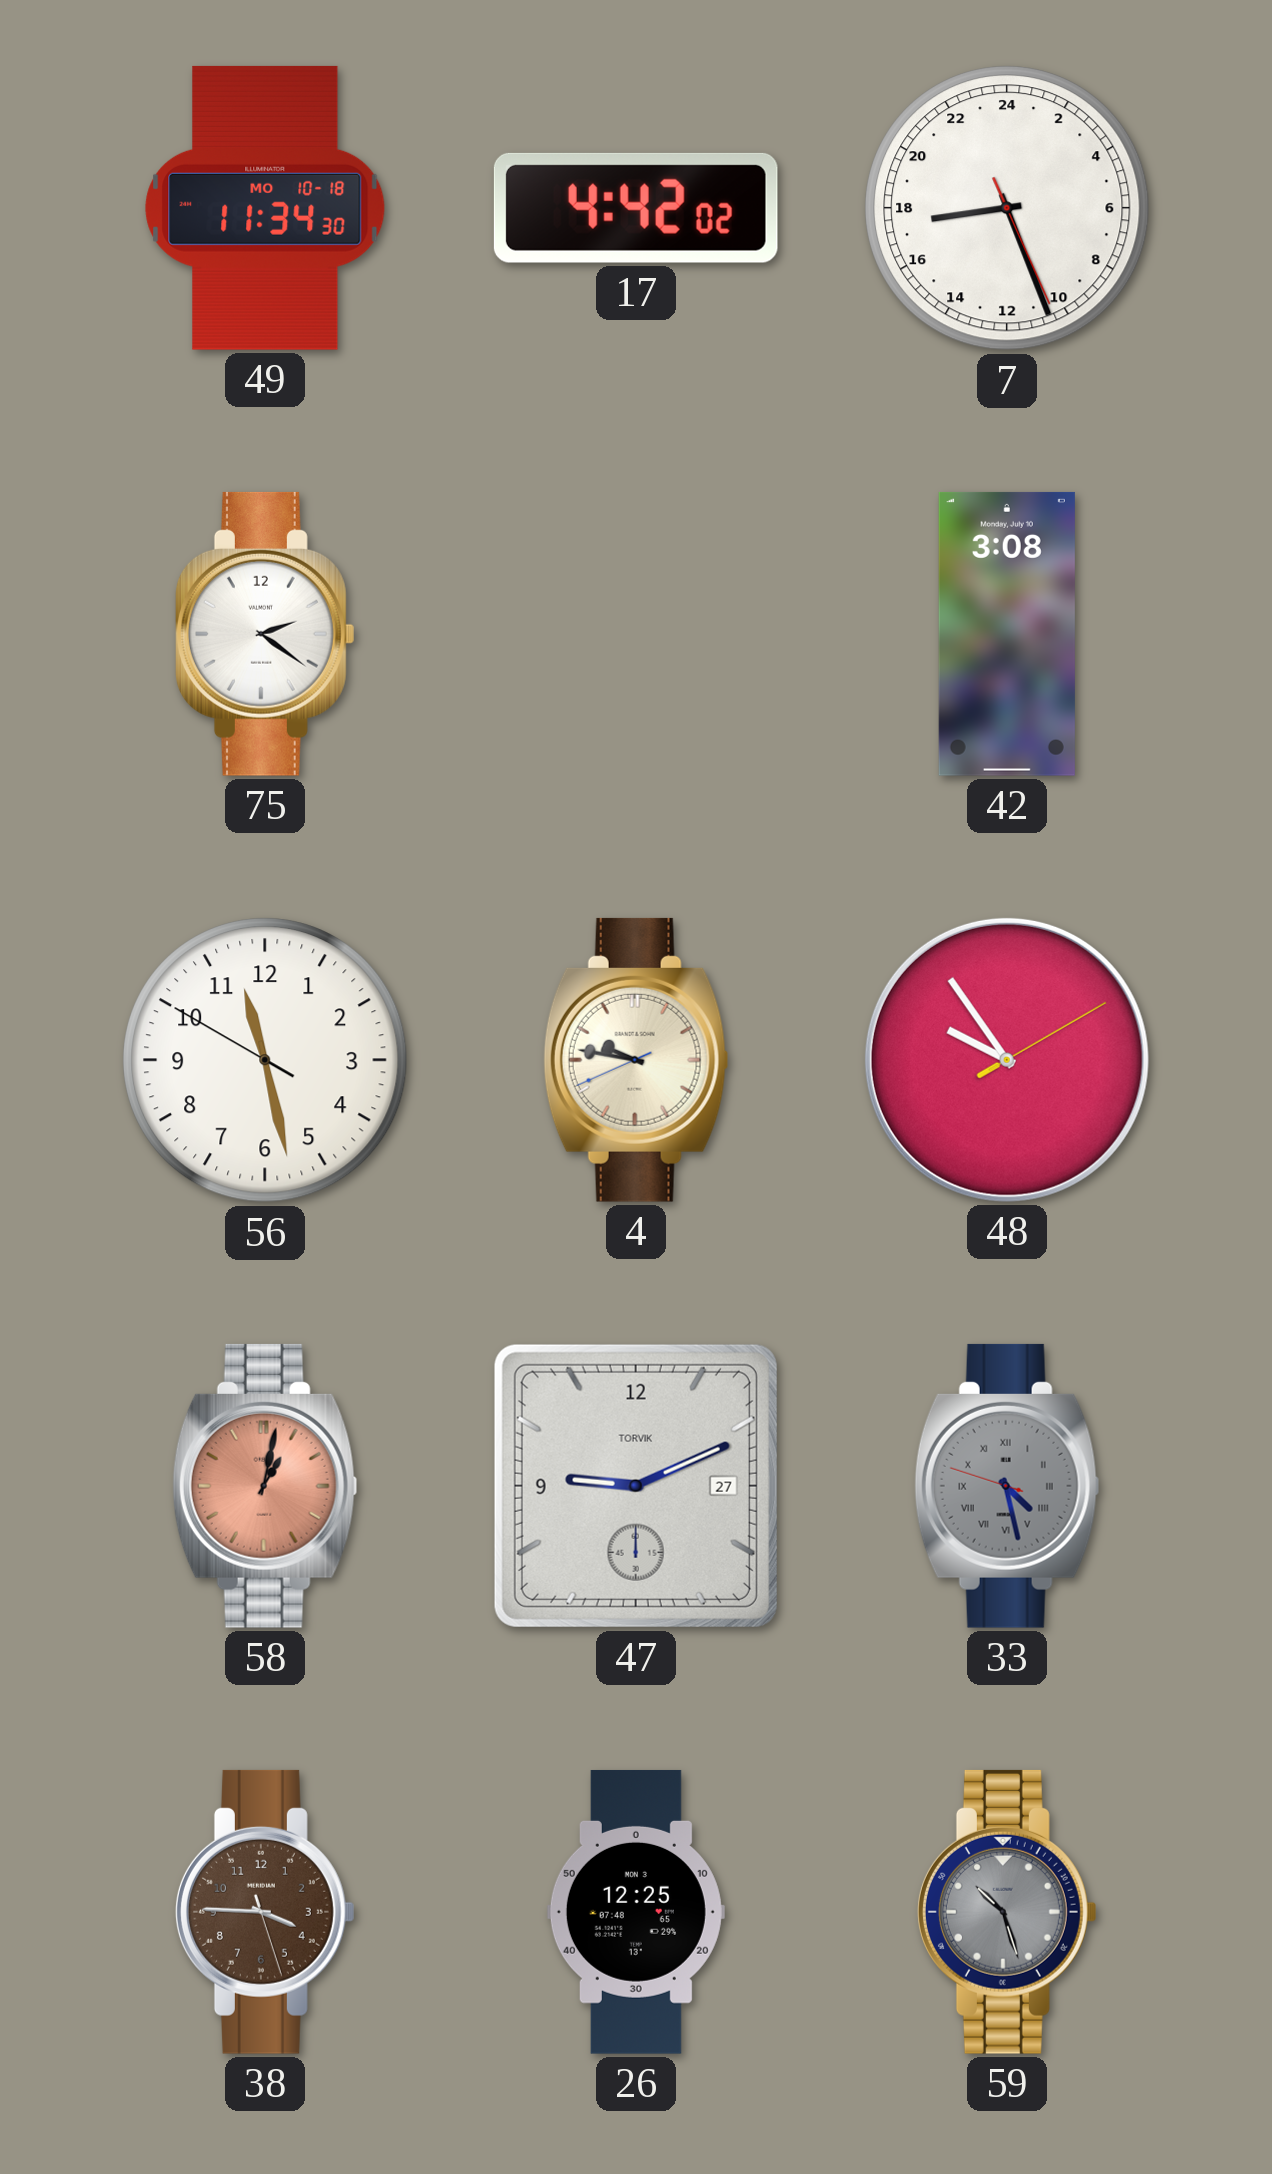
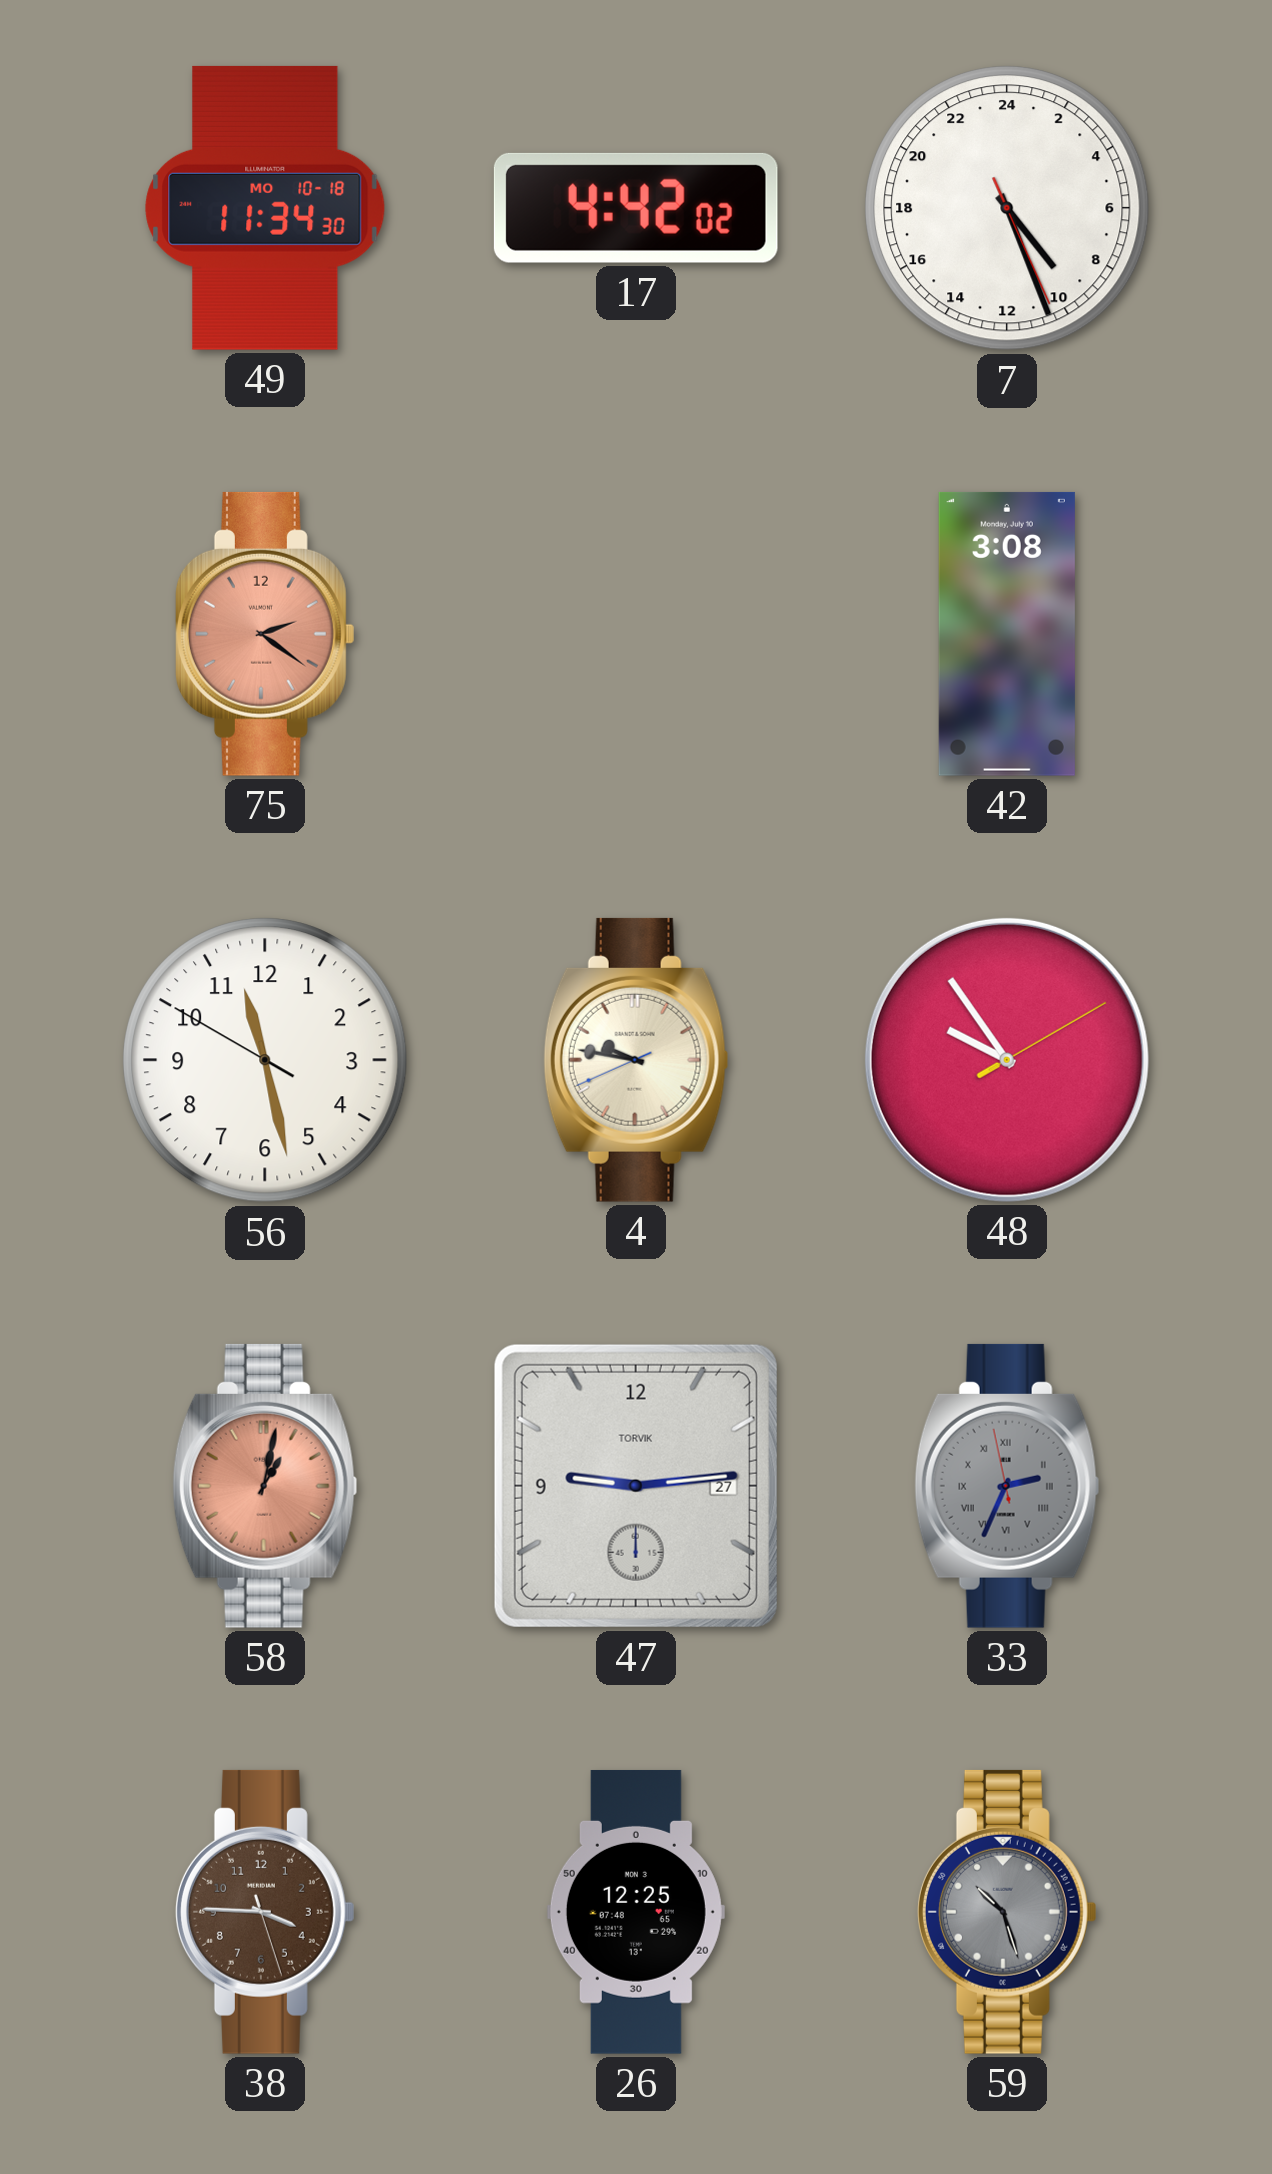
7: 17:26 -> 9:26 (1007, 208)
75 dial: white -> salmon (265, 634)
47: 9:11 -> 9:14 (636, 1486)
33: 4:27 -> 2:33 (1007, 1486)
